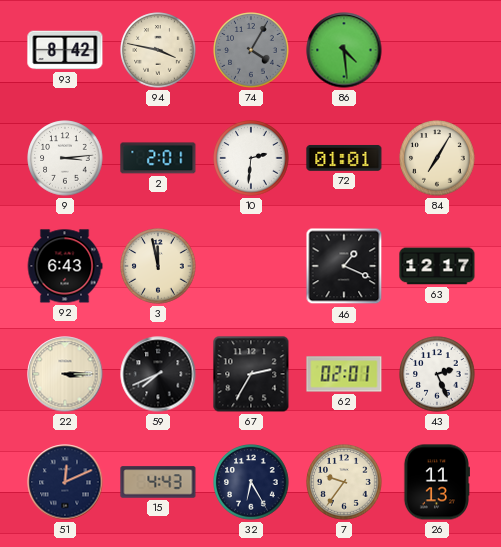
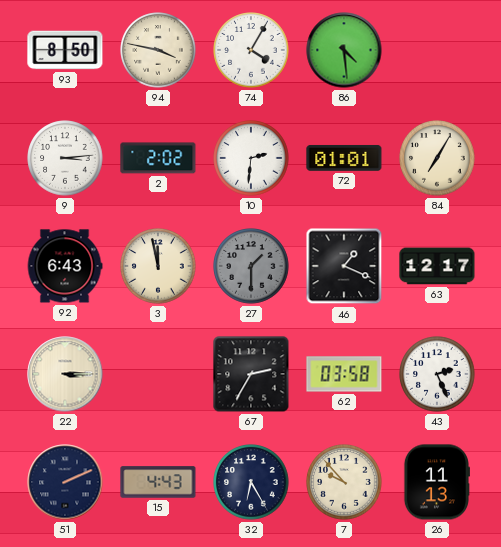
93: 8:42 -> 8:50 (65, 50)
74 dial: grey -> white (251, 50)
2: 2:01 -> 2:02 (158, 158)
27: none -> 1:30 (251, 266)
59: 7:41 -> none (158, 374)
62: 02:01 -> 03:58 (344, 374)
51: 12:11 -> 2:11 (65, 482)
7: 9:36 -> 9:53 (344, 482)
